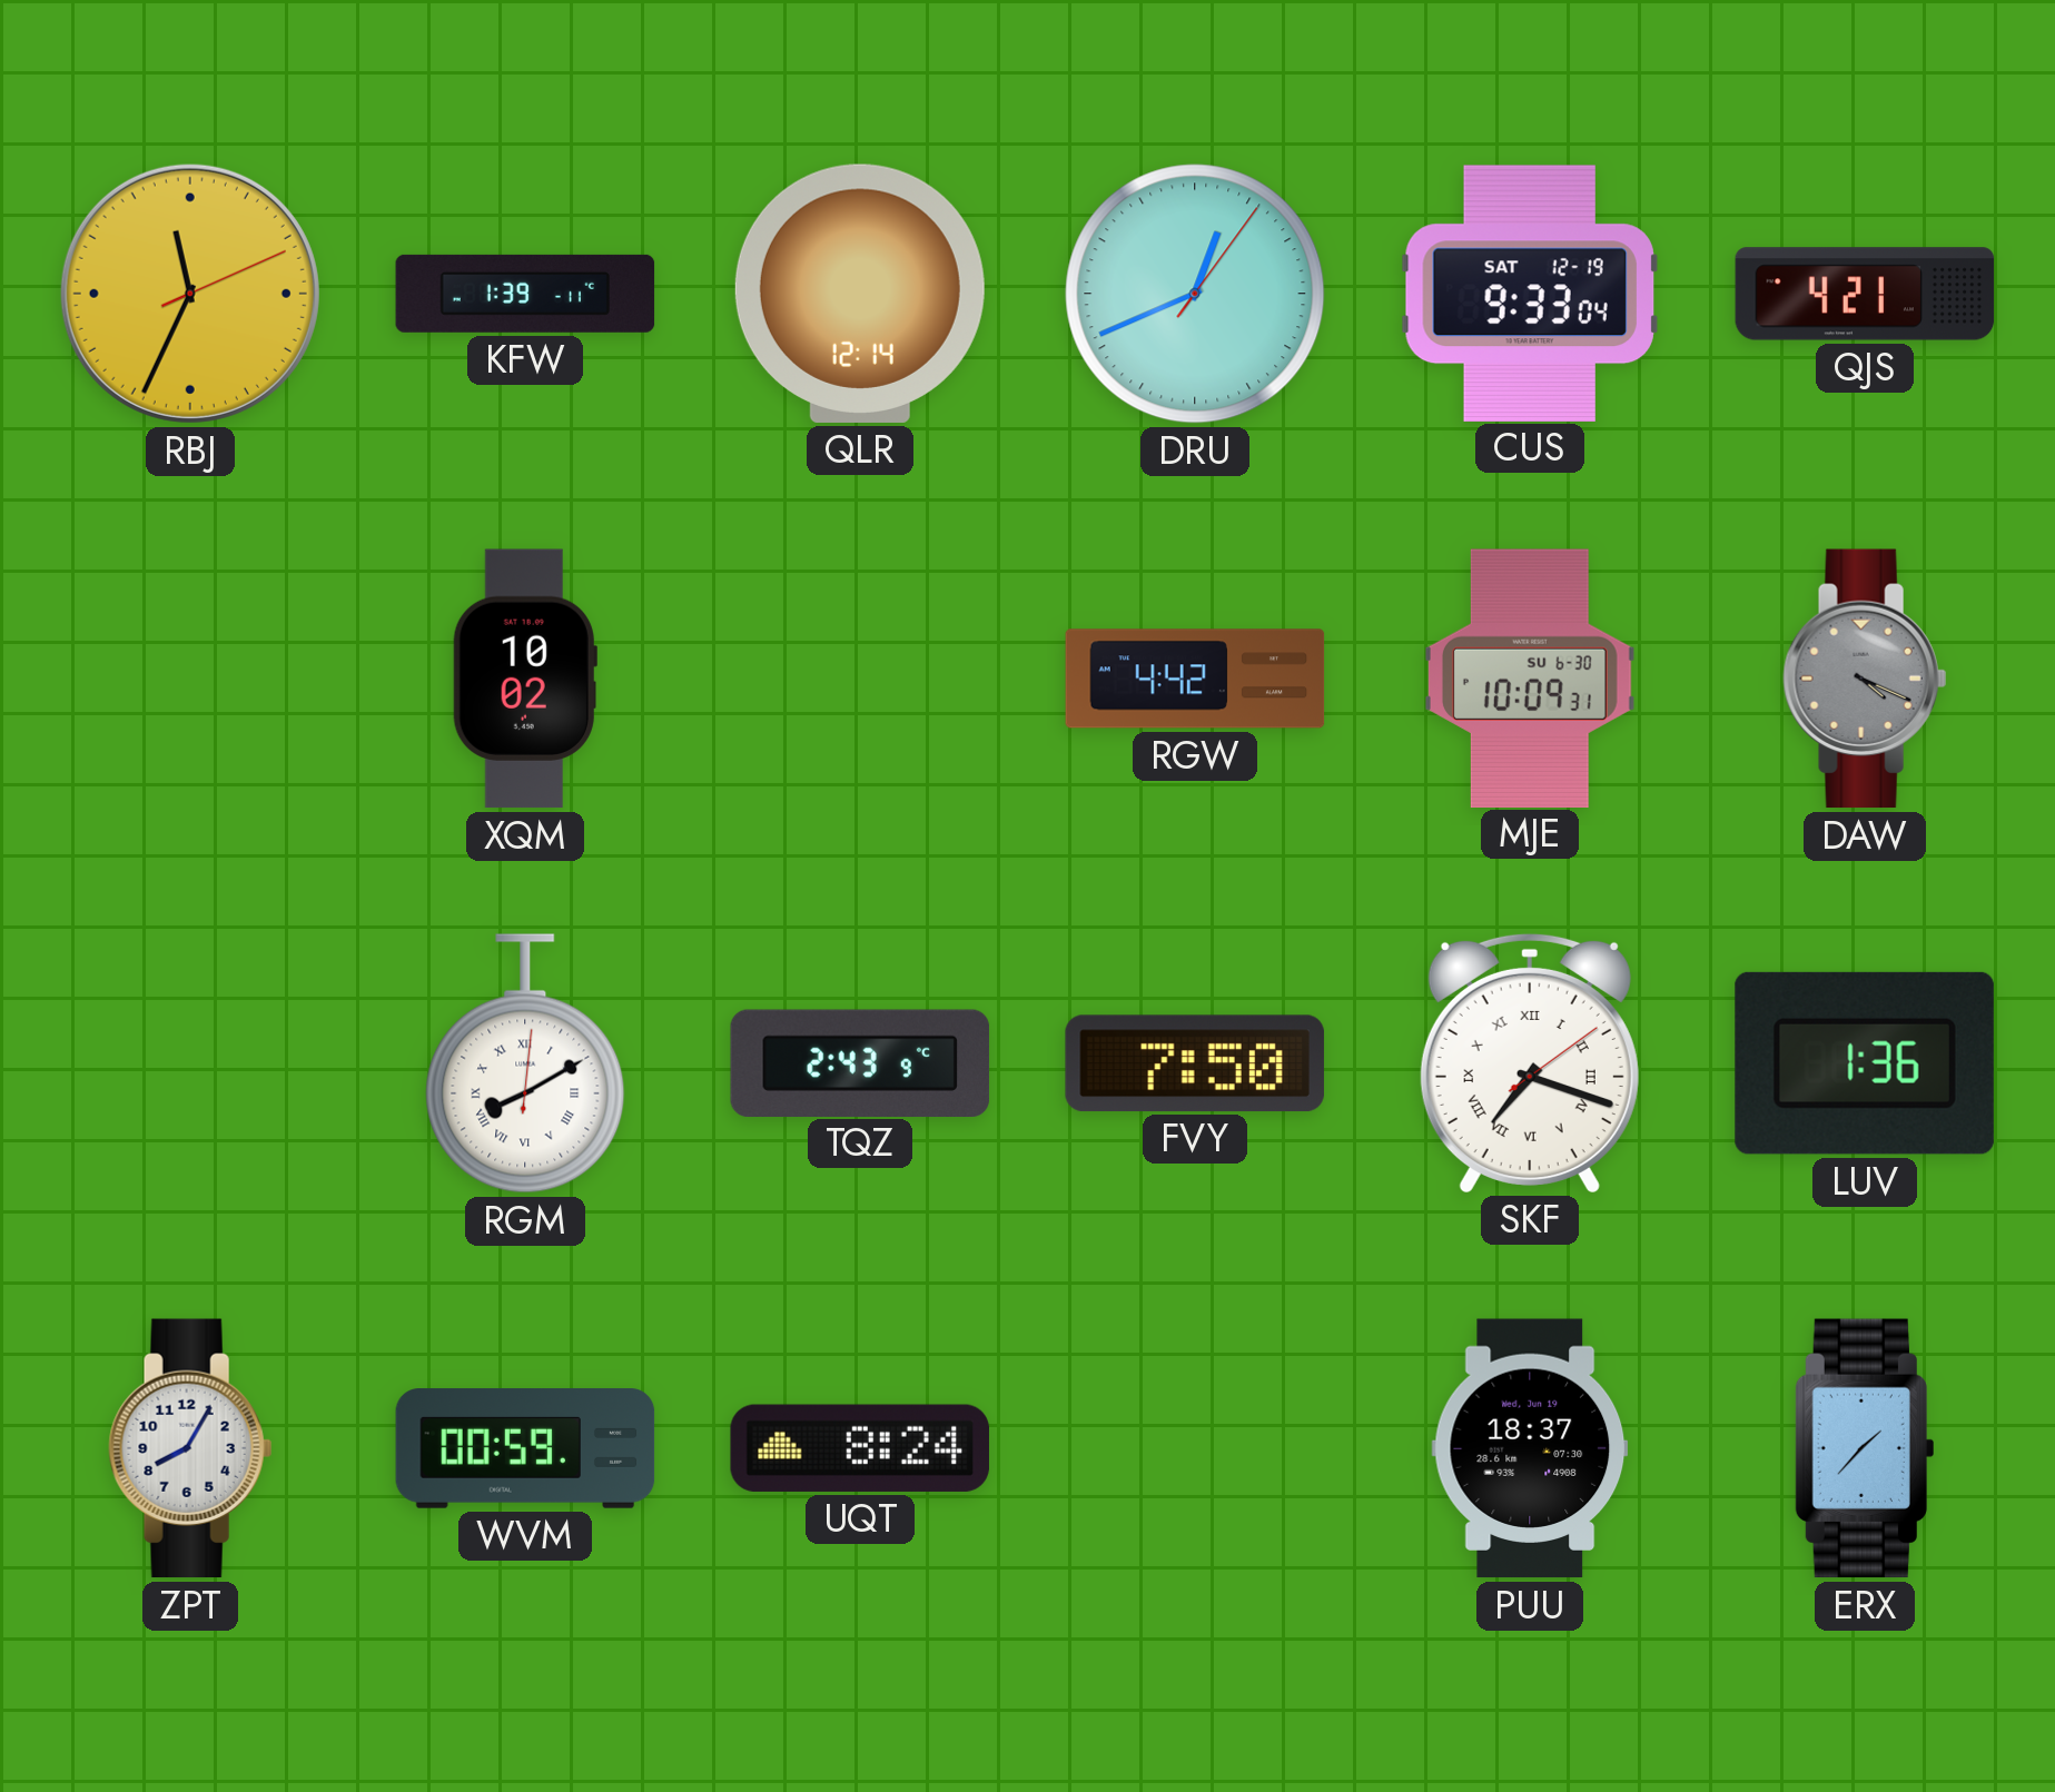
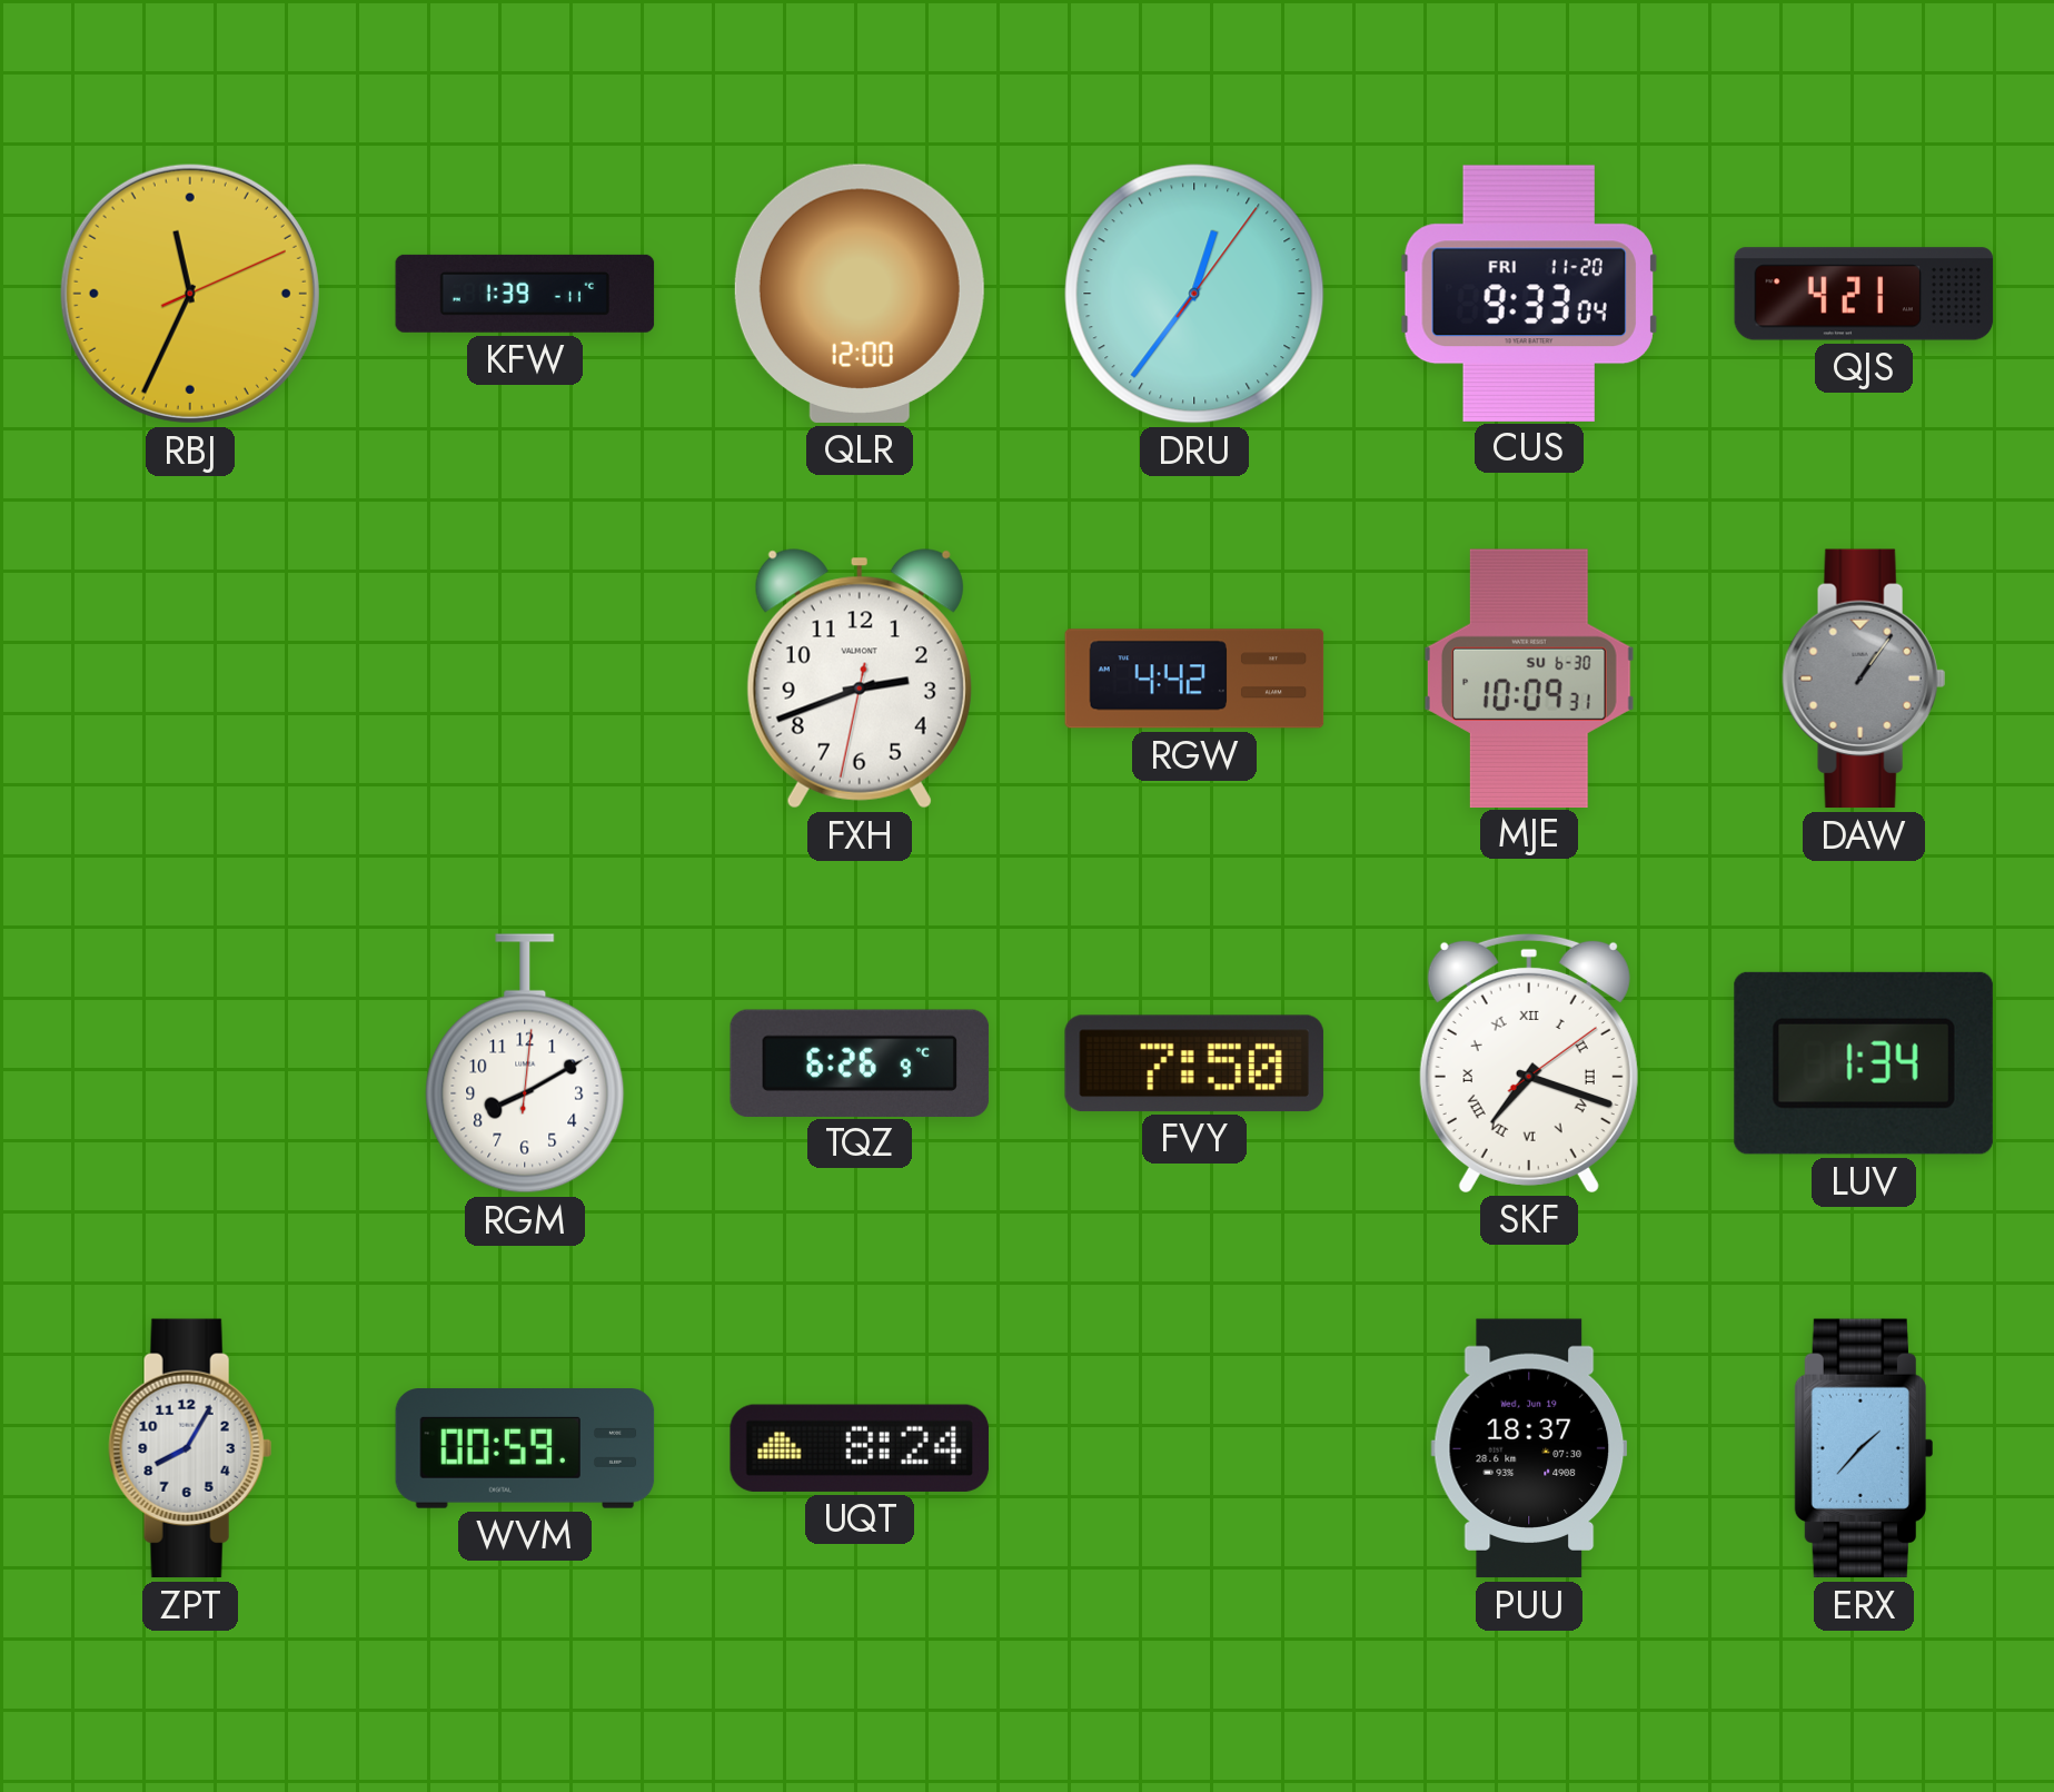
QLR: 12:14 -> 12:00 (860, 294)
DRU: 12:41 -> 12:36 (1194, 294)
CUS date: SAT 12-19 -> FRI 11-20 (1529, 293)
XQM: 10:02 -> none (525, 679)
FXH: none -> 2:41 (860, 679)
DAW: 4:19 -> 1:06 (1864, 679)
RGM numerals: Roman -> Arabic (525, 1063)
TQZ: 2:43 -> 6:26 (860, 1062)
LUV: 1:36 -> 1:34 (1864, 1063)
